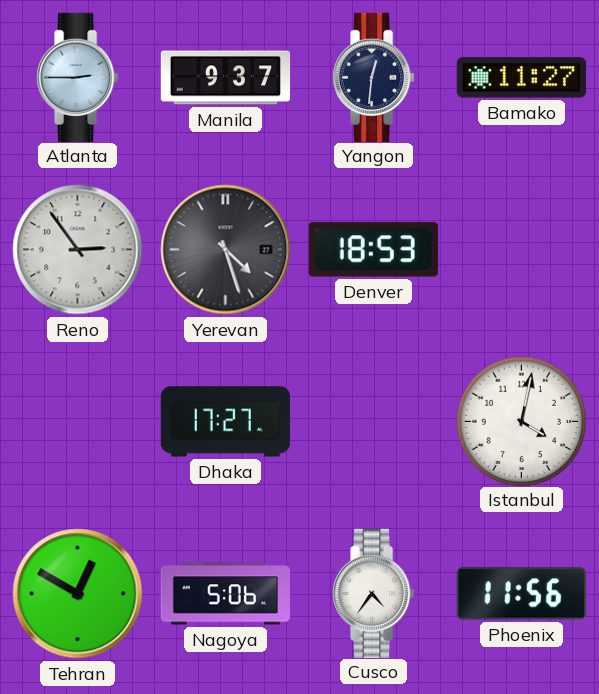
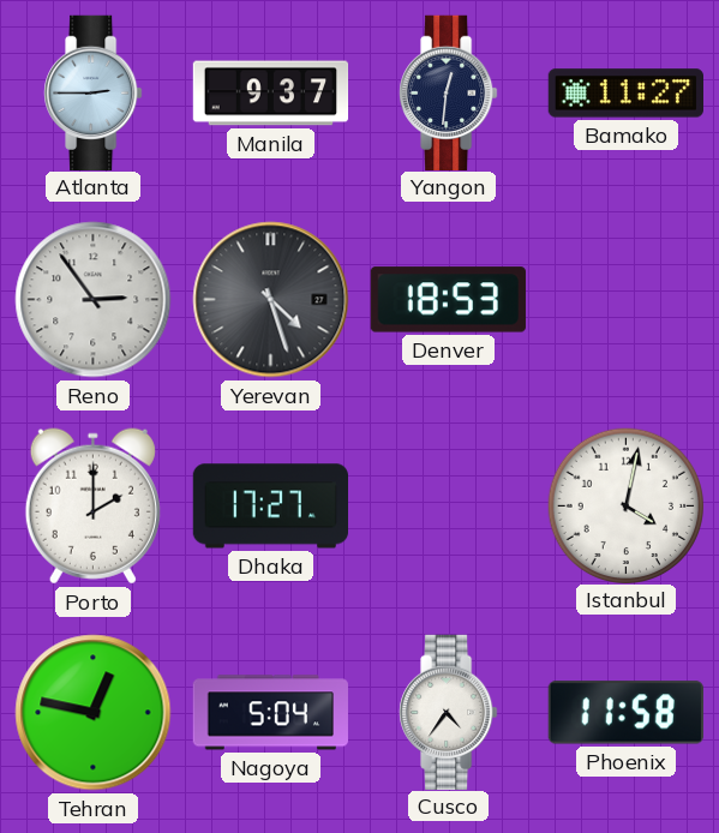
Porto: none -> 2:00 (92, 507)
Tehran: 12:50 -> 12:47 (94, 713)
Nagoya: 5:06 -> 5:04 (270, 713)
Phoenix: 11:56 -> 11:58 (625, 713)
